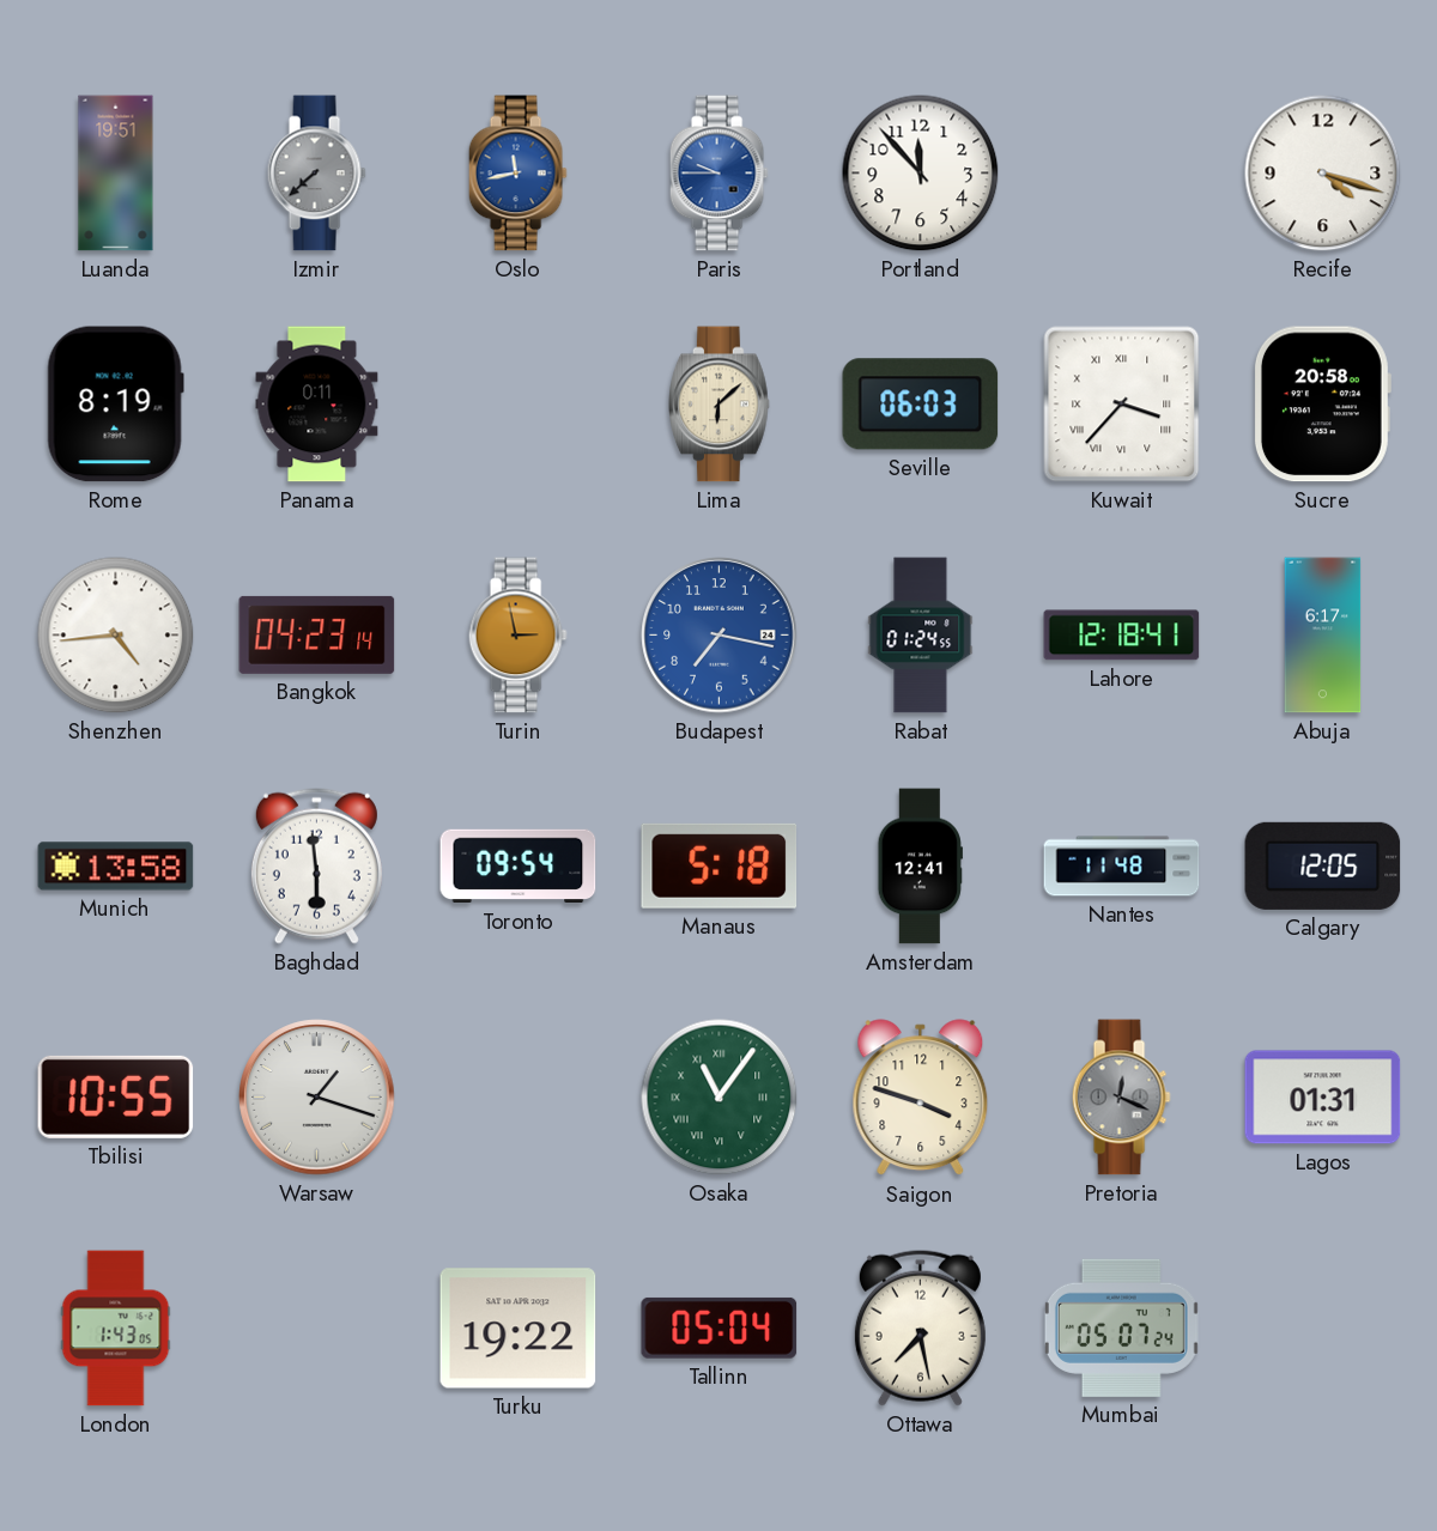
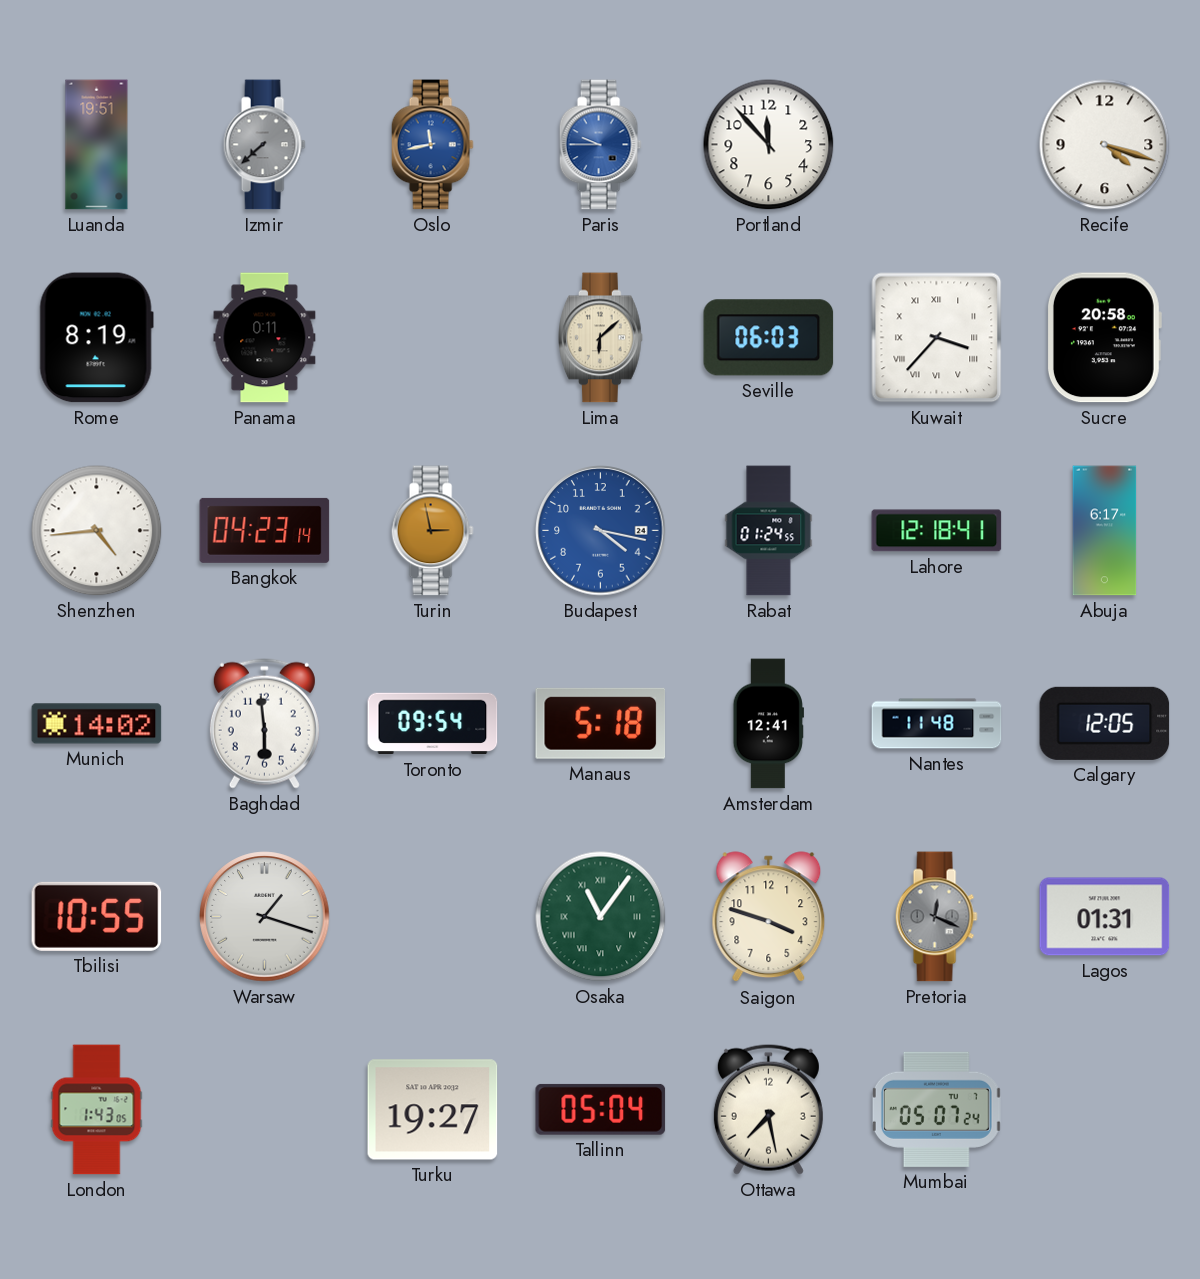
Budapest: 7:17 -> 4:17 (601, 531)
Munich: 13:58 -> 14:02 (97, 724)
Turku: 19:22 -> 19:27 (433, 1110)
